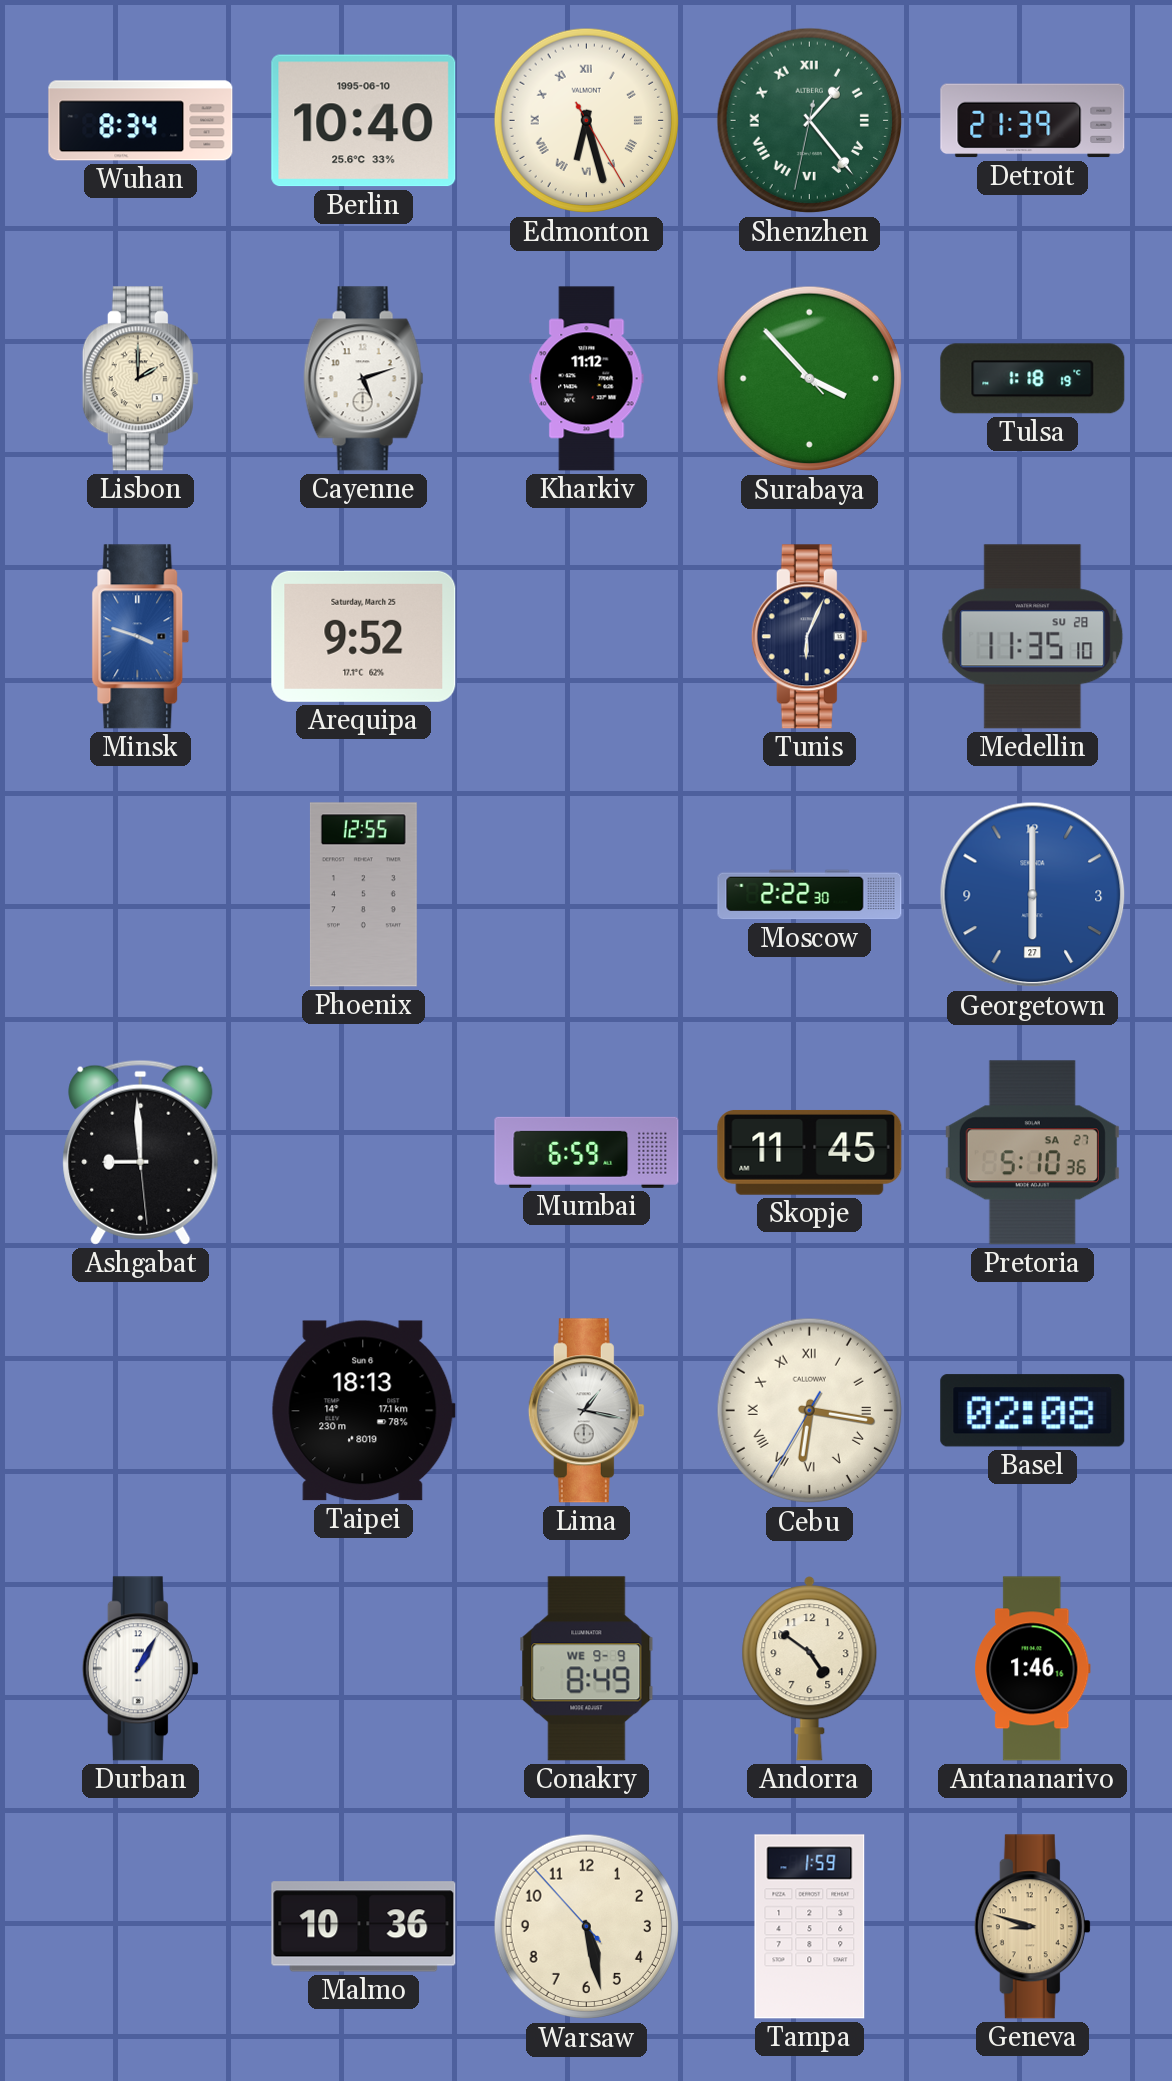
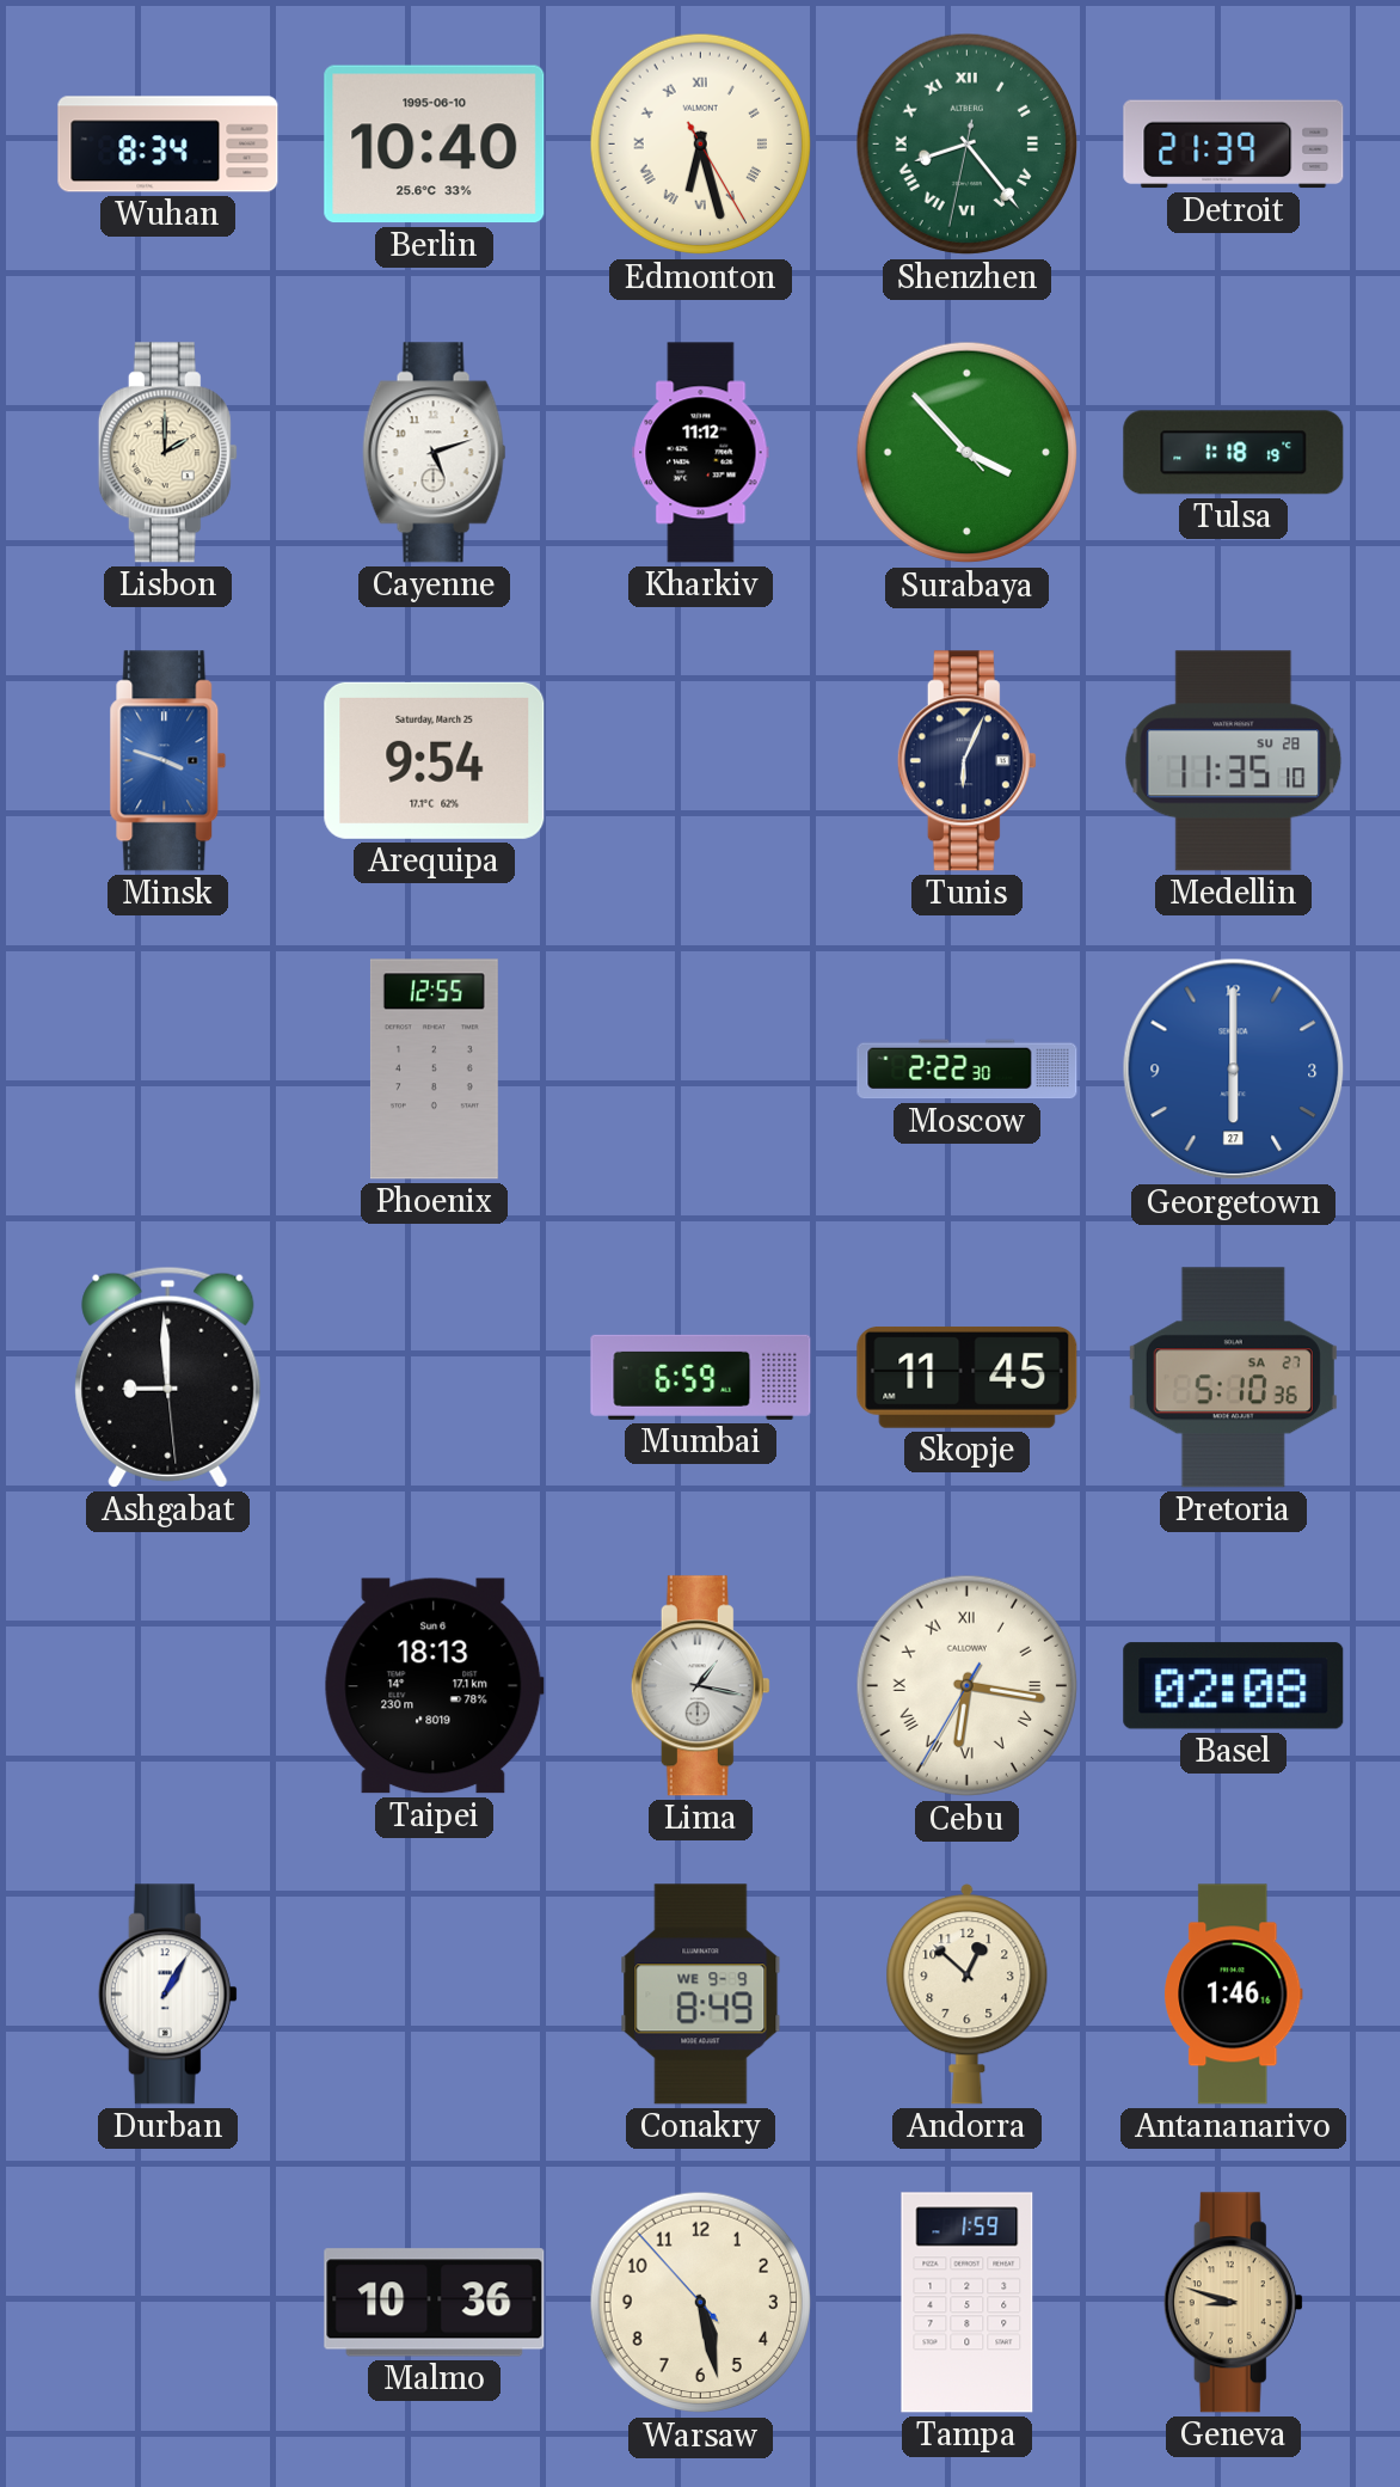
Shenzhen: 1:23 -> 8:23 (968, 145)
Arequipa: 9:52 -> 9:54 (435, 760)
Andorra: 4:51 -> 12:52 (968, 1995)
